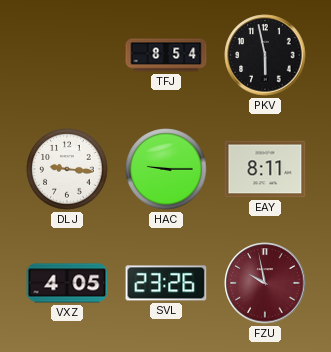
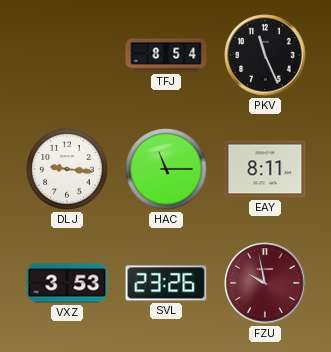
PKV: 5:58 -> 11:26 (265, 55)
HAC: 9:15 -> 11:15 (166, 169)
VXZ: 4:05 -> 3:53 (67, 283)
